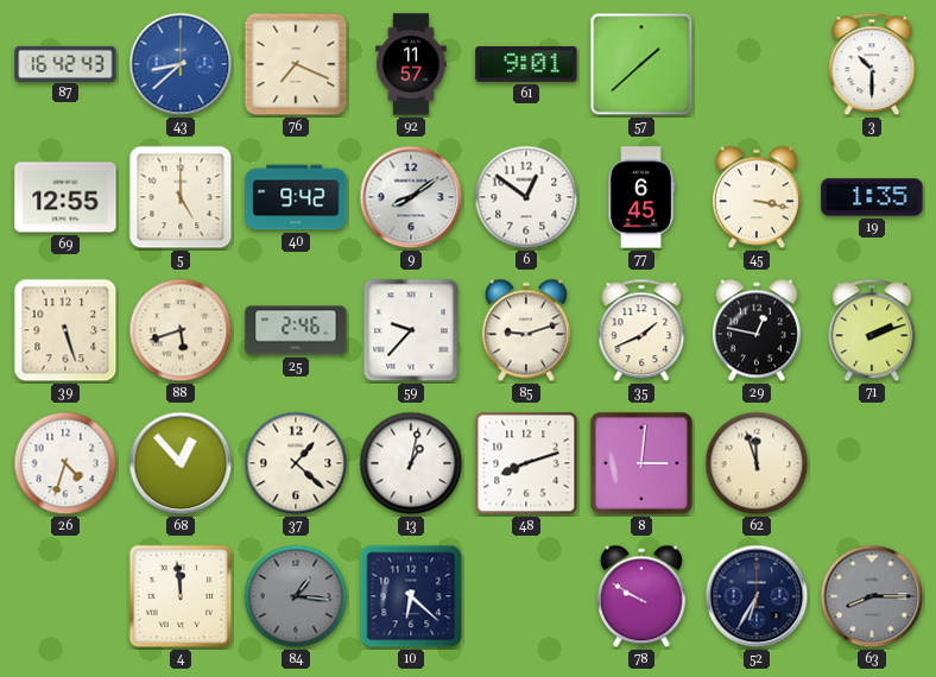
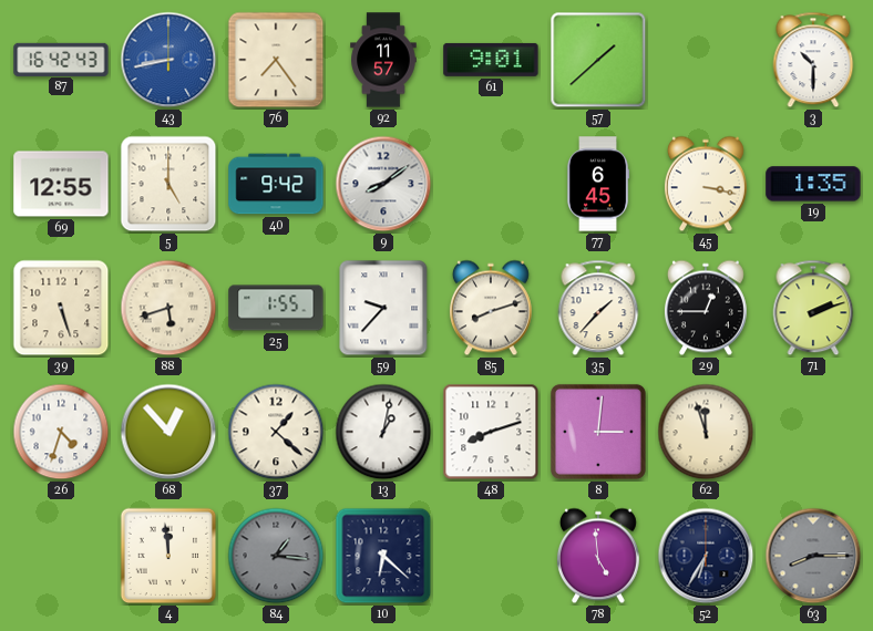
43: 8:38 -> 8:43 (168, 60)
76: 7:19 -> 7:24 (276, 60)
6: 12:51 -> none (526, 197)
25: 2:46 -> 1:55 (276, 308)
85: 9:12 -> 8:12 (491, 308)
35: 1:41 -> 1:37 (598, 308)
29: 12:47 -> 12:45 (706, 308)
78: 9:50 -> 4:59 (598, 556)
